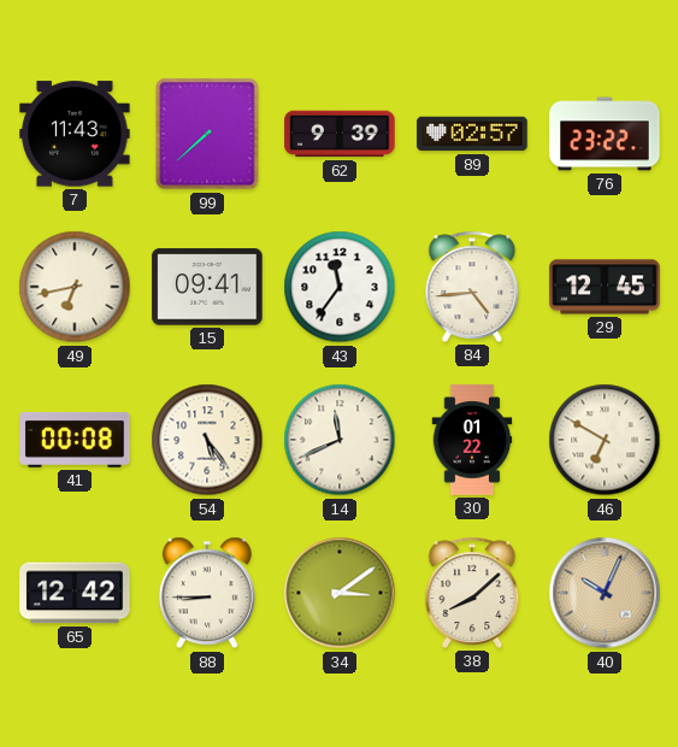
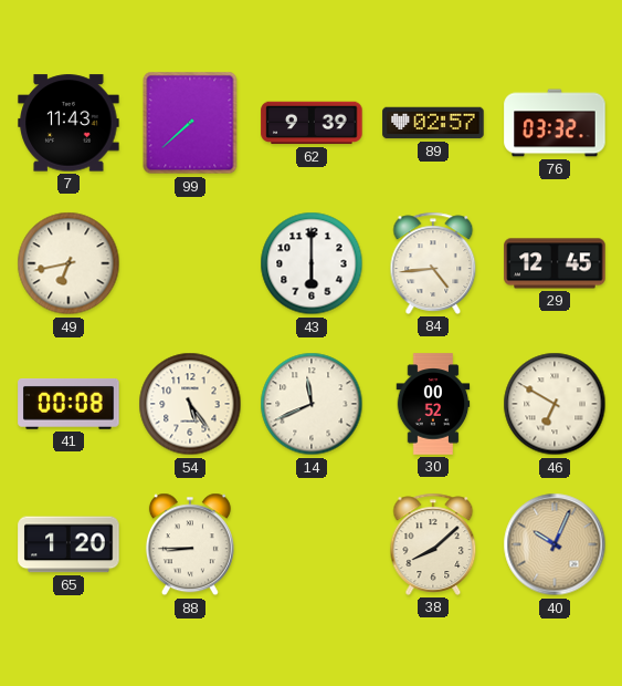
76: 23:22 -> 03:32 (555, 123)
15: 09:41 -> none (207, 287)
43: 11:36 -> 6:00 (312, 263)
30: 01:22 -> 00:52 (433, 404)
65: 12:42 -> 1:20 (68, 544)
34: 3:09 -> none (340, 593)
